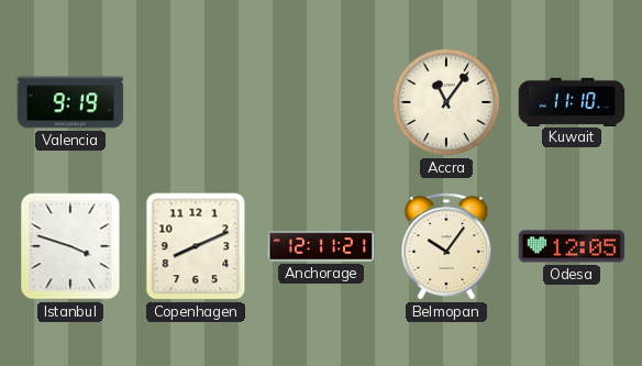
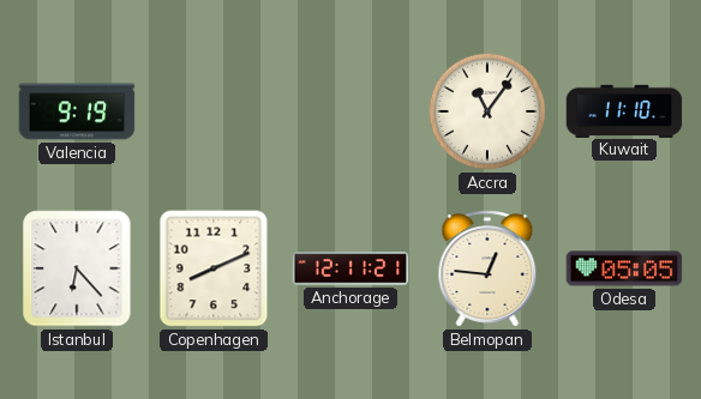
Istanbul: 3:48 -> 6:23 (77, 268)
Belmopan: 10:06 -> 12:46 (487, 268)
Odesa: 12:05 -> 05:05 (624, 268)
